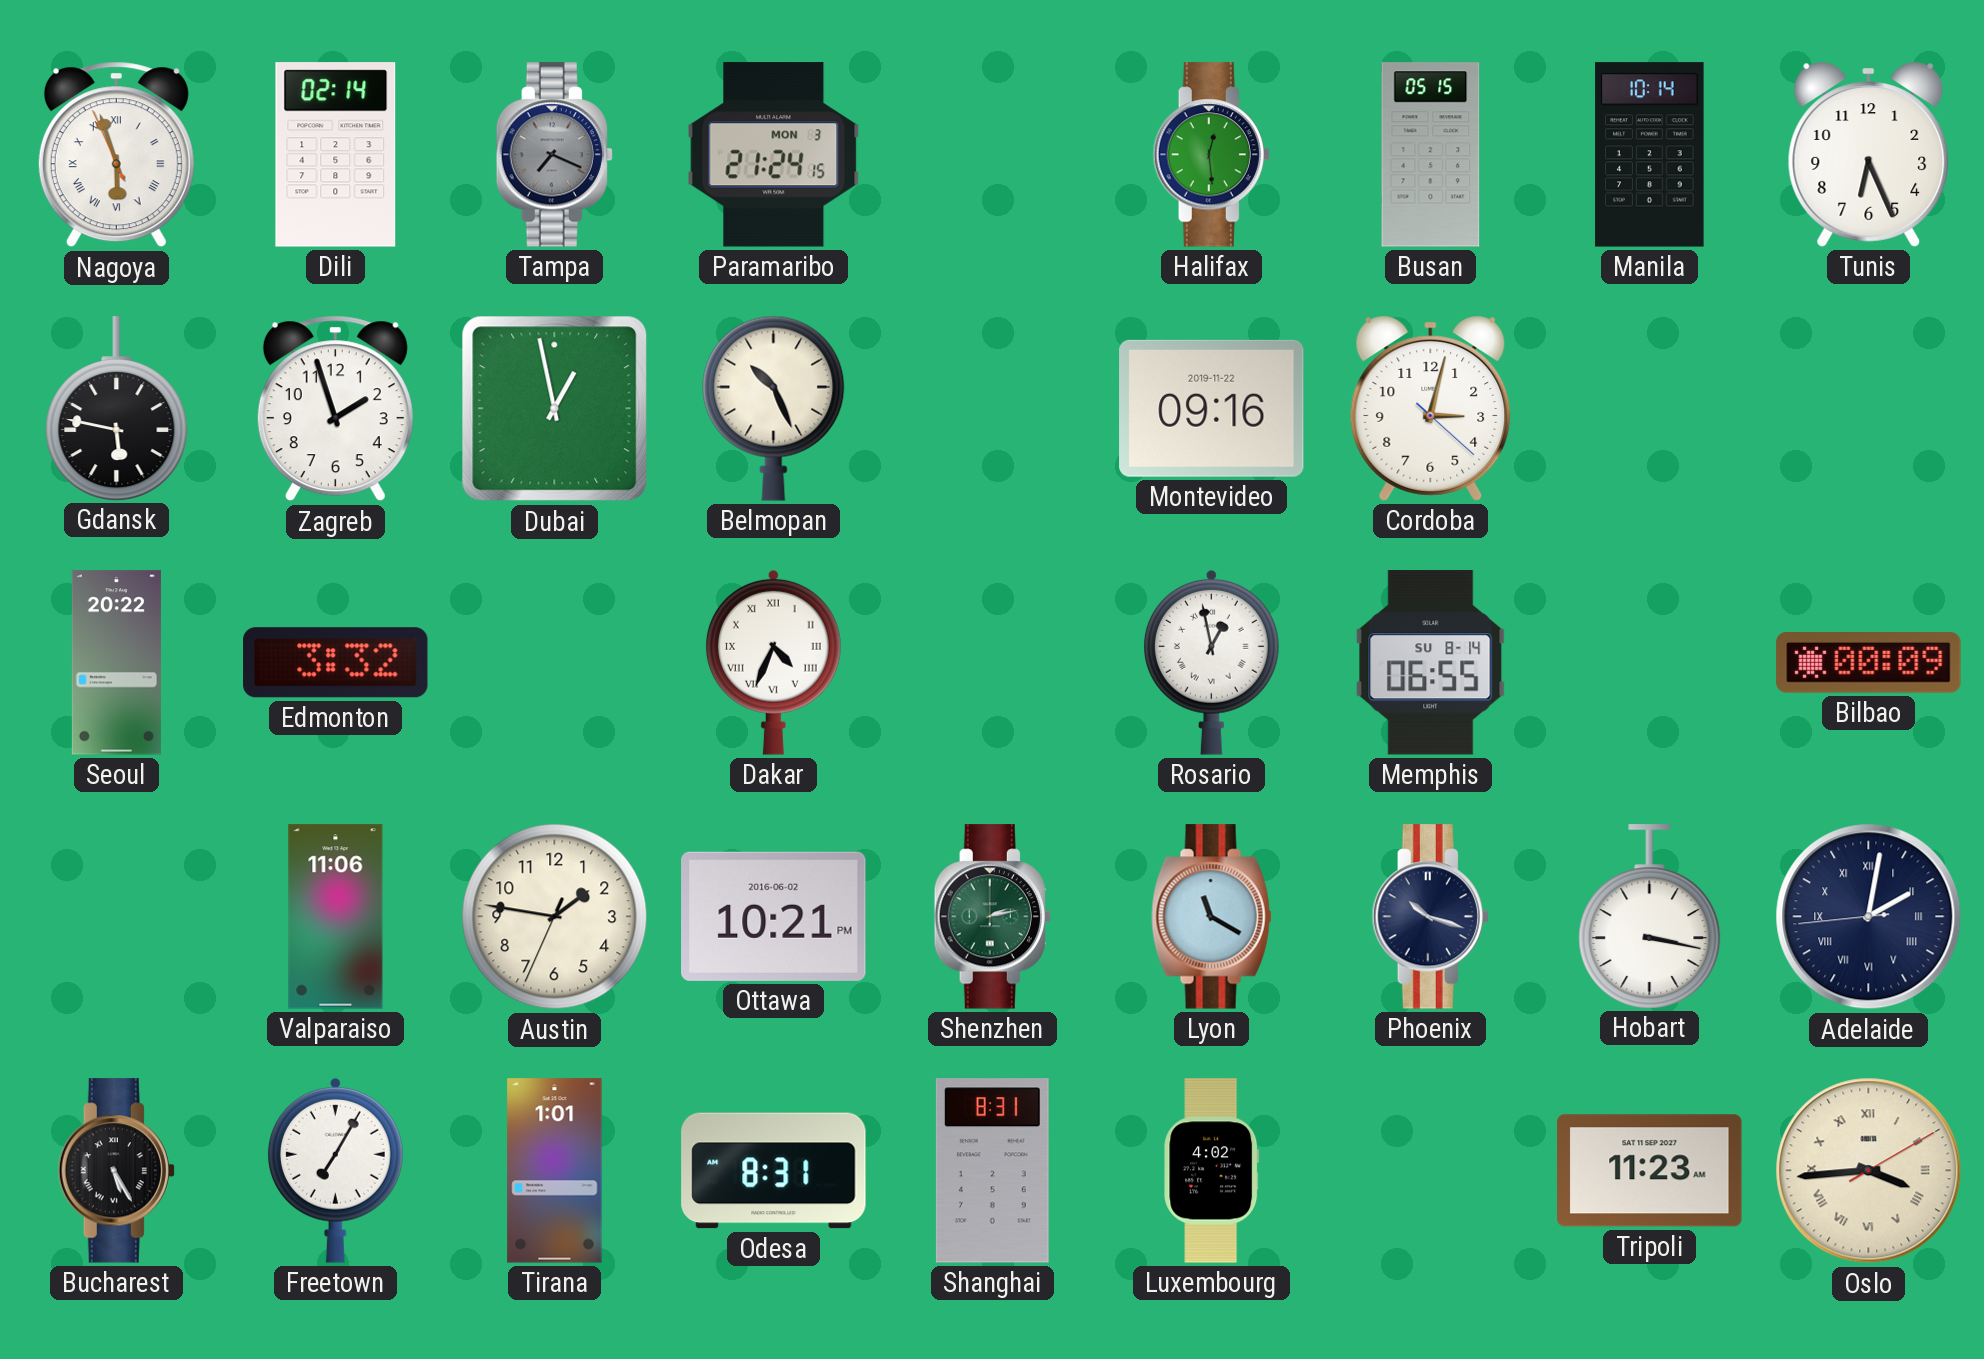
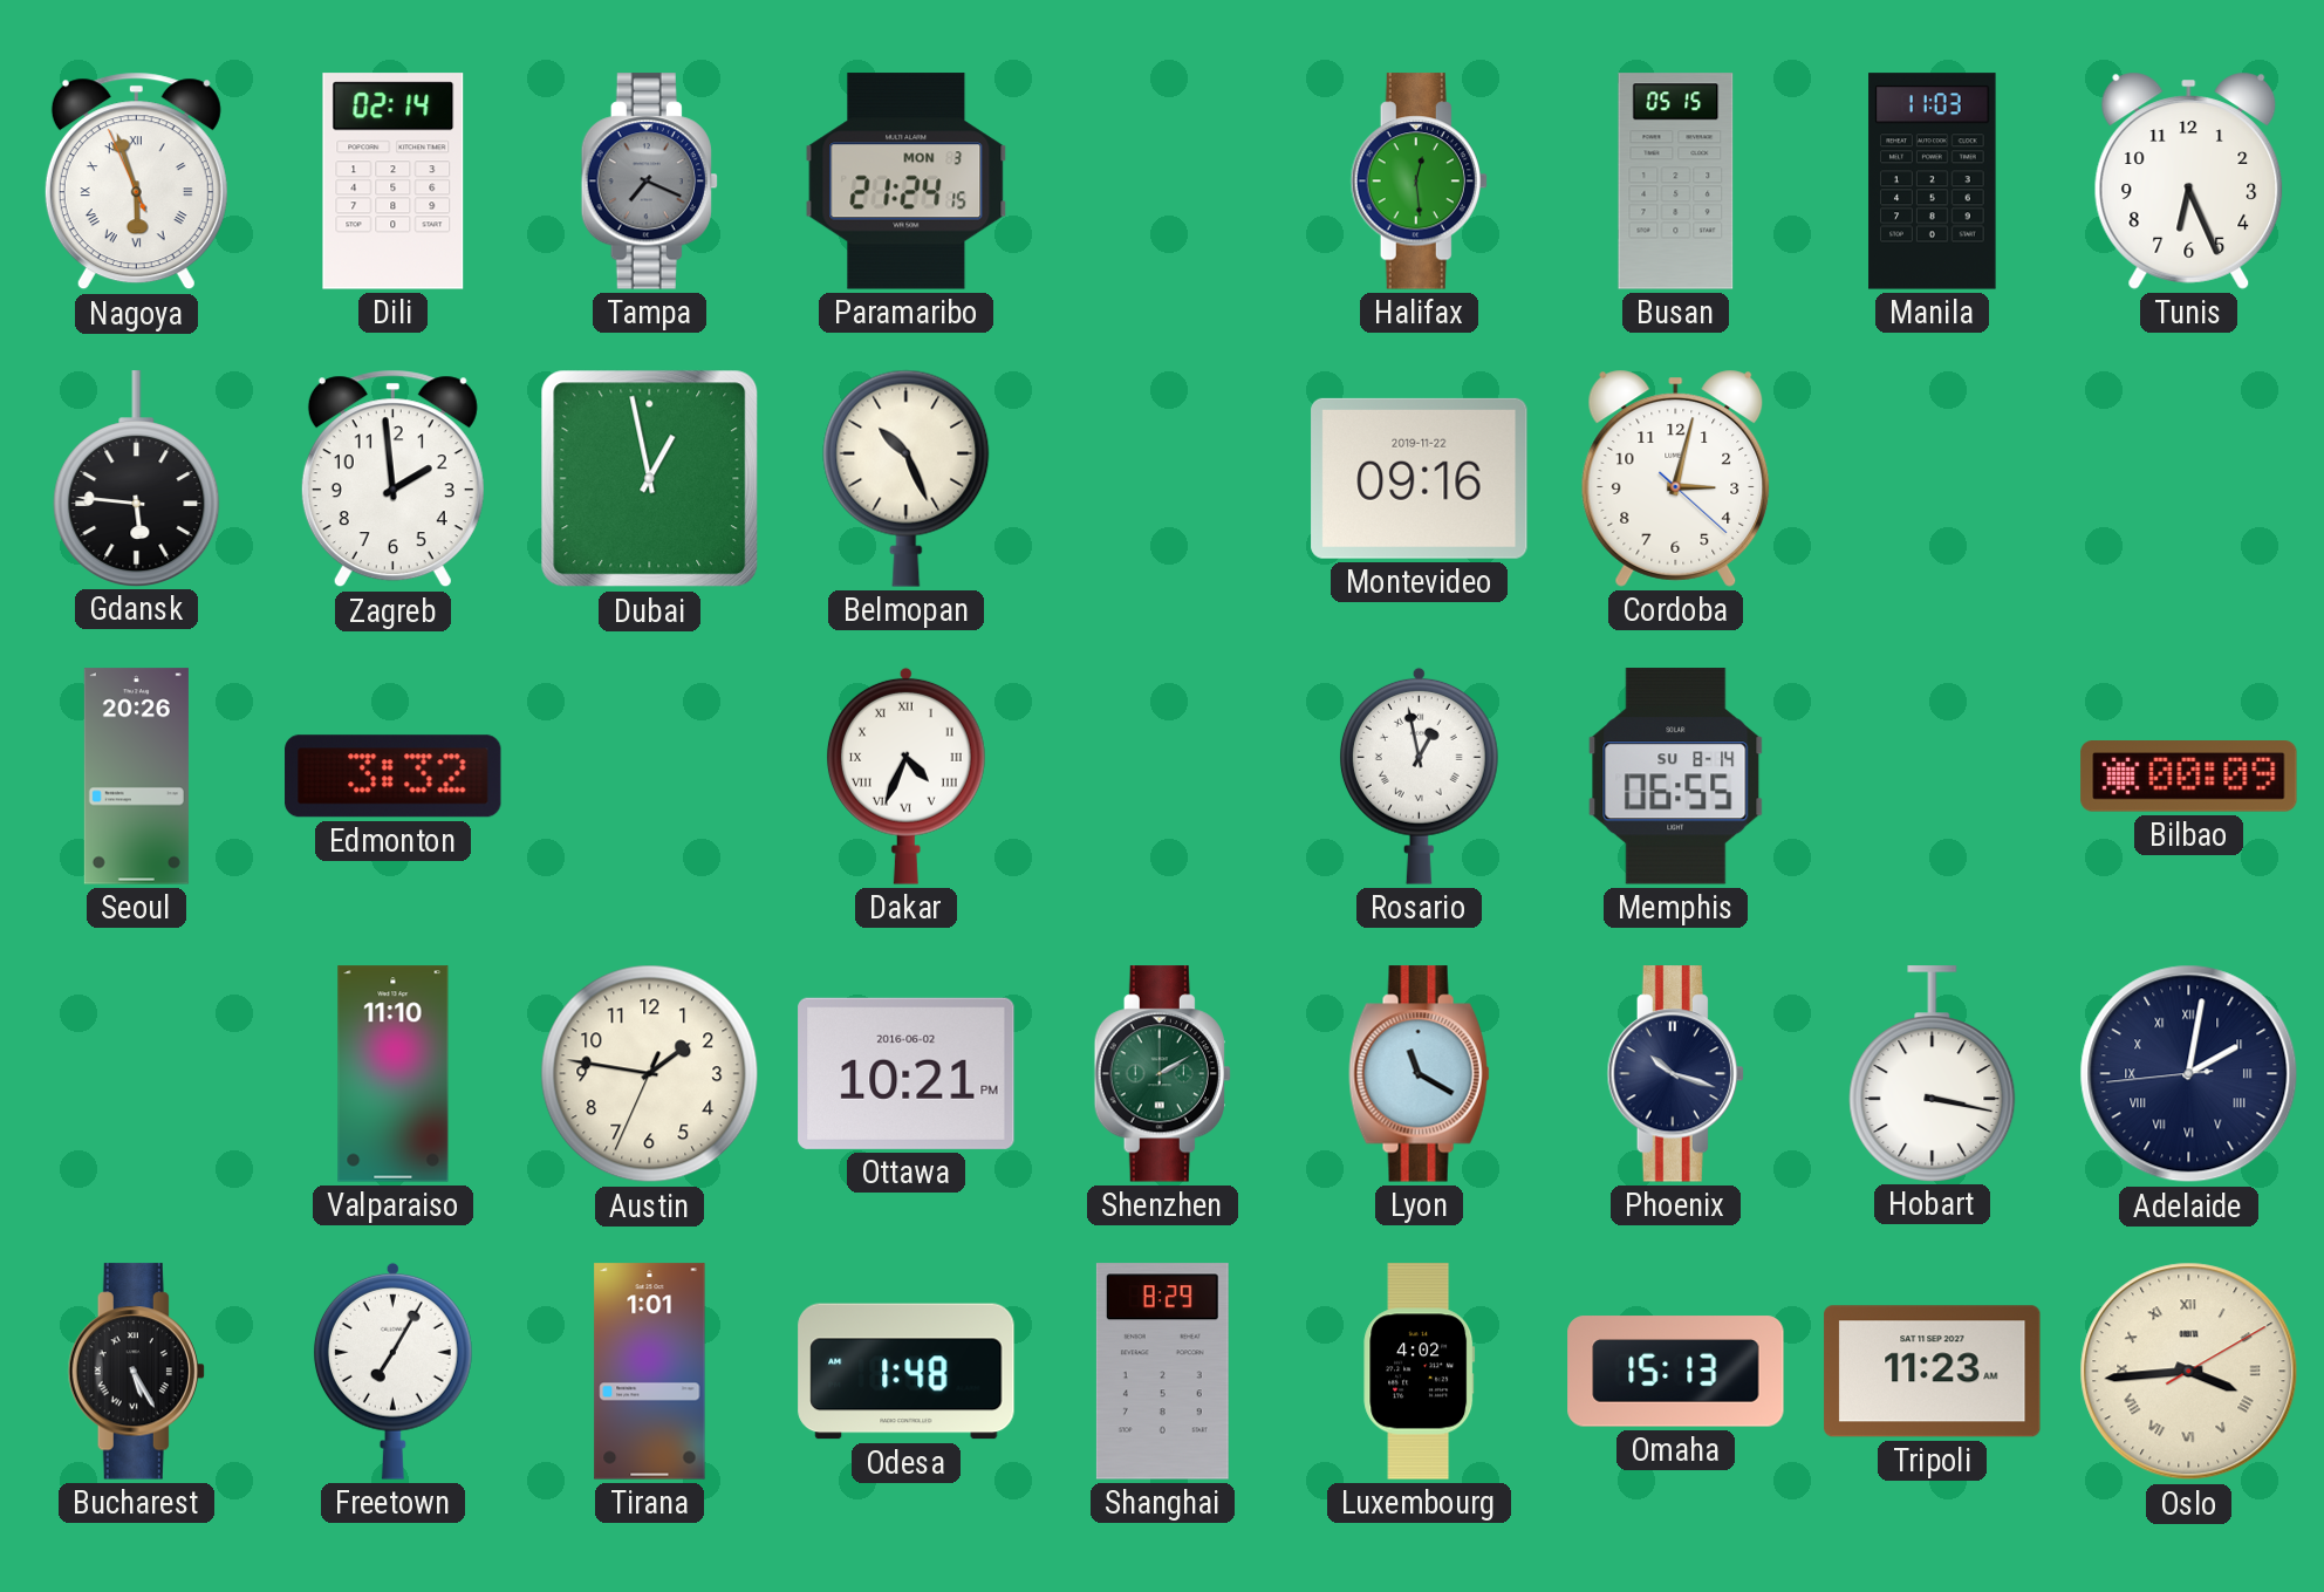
Manila: 10:14 -> 11:03 (1933, 182)
Gdansk: 5:47 -> 5:46 (137, 478)
Zagreb: 1:57 -> 1:59 (392, 479)
Seoul: 20:22 -> 20:26 (136, 777)
Valparaiso: 11:06 -> 11:10 (394, 1074)
Shenzhen: 2:13 -> 2:10 (1162, 1074)
Odesa: 8:31 -> 1:48 (907, 1372)
Shanghai: 8:31 -> 8:29 (1162, 1372)
Omaha: none -> 15:13 (1676, 1372)
